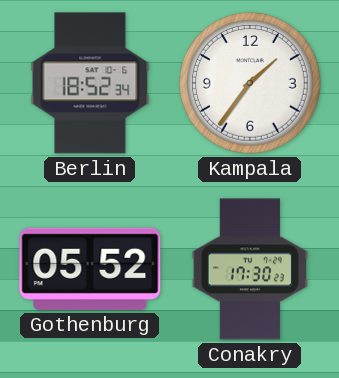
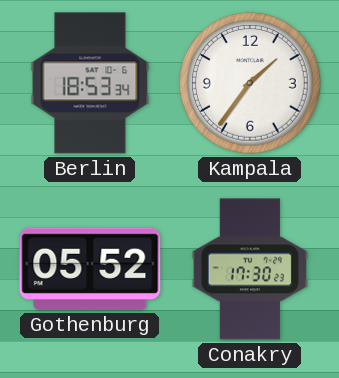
Berlin: 18:52 -> 18:53 (90, 83)
